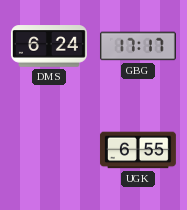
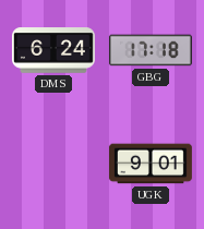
GBG: 17:17 -> 17:18 (151, 50)
UGK: 6:55 -> 9:01 (151, 164)
